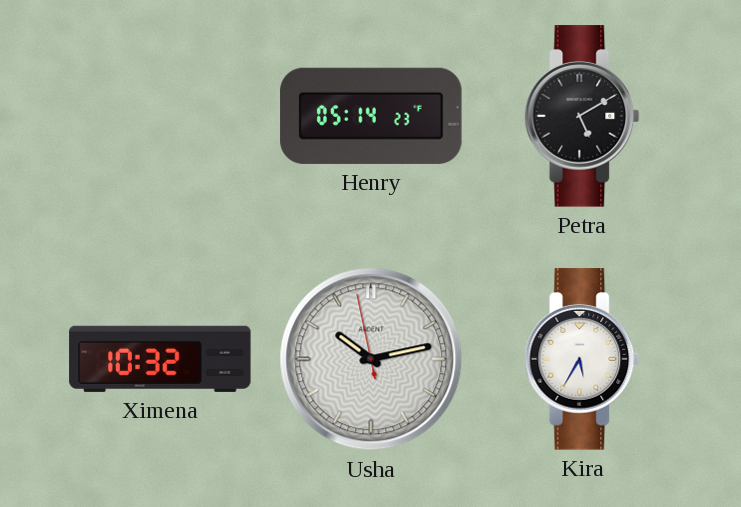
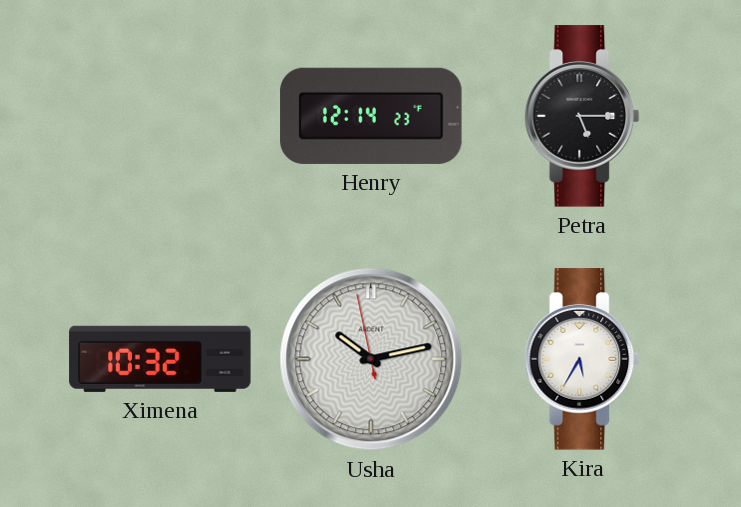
Henry: 05:14 -> 12:14 (371, 116)
Petra: 5:10 -> 5:15 (582, 116)
